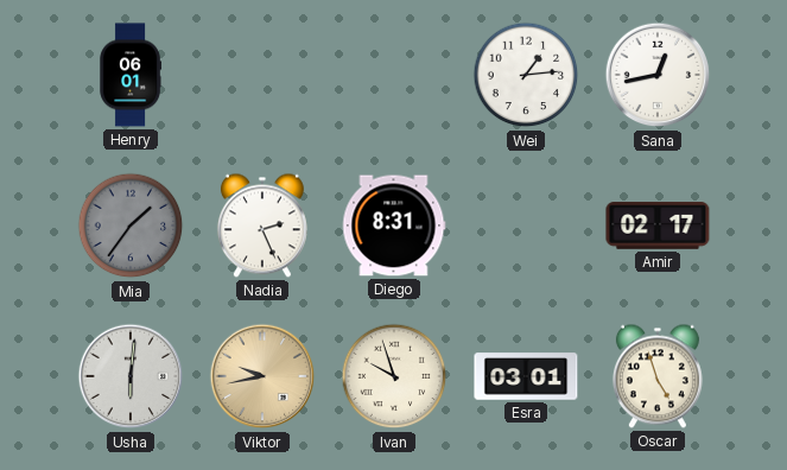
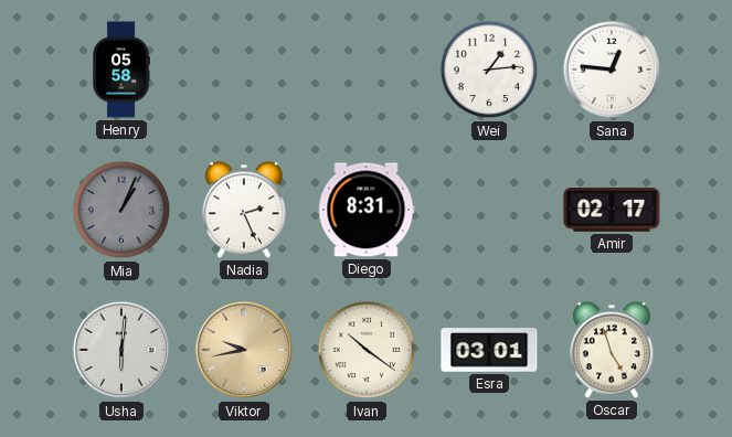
Henry: 06:01 -> 05:58 (120, 70)
Sana: 12:43 -> 12:46 (612, 70)
Mia: 1:36 -> 1:04 (121, 210)
Ivan: 9:57 -> 10:21 (367, 350)
